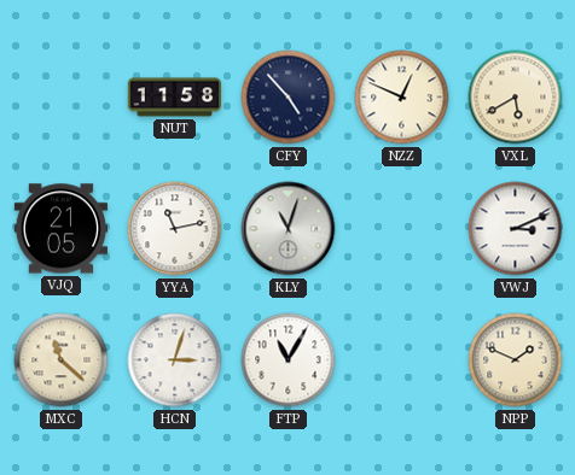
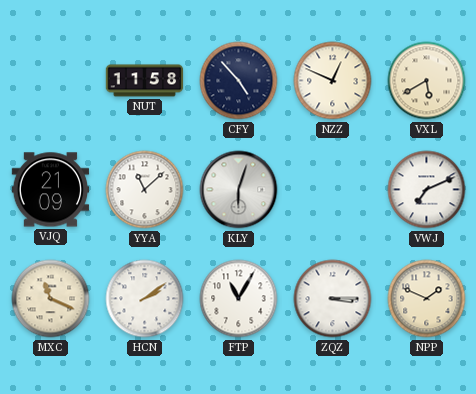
VJQ: 21:05 -> 21:09 (51, 190)
YYA: 11:13 -> 11:08 (145, 190)
KLY: 11:03 -> 6:03 (239, 190)
VWJ: 3:11 -> 7:11 (427, 190)
MXC: 11:22 -> 11:19 (51, 299)
HCN: 3:03 -> 2:09 (145, 299)
ZQZ: none -> 3:15 (333, 299)
